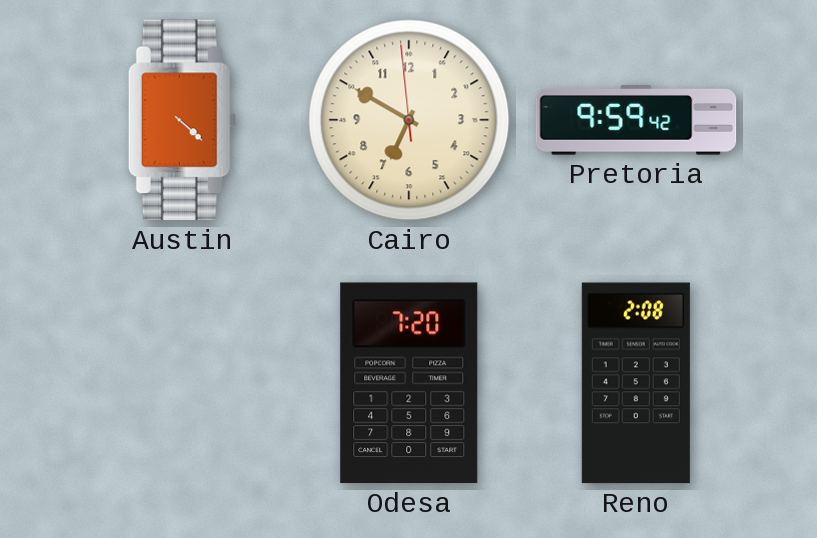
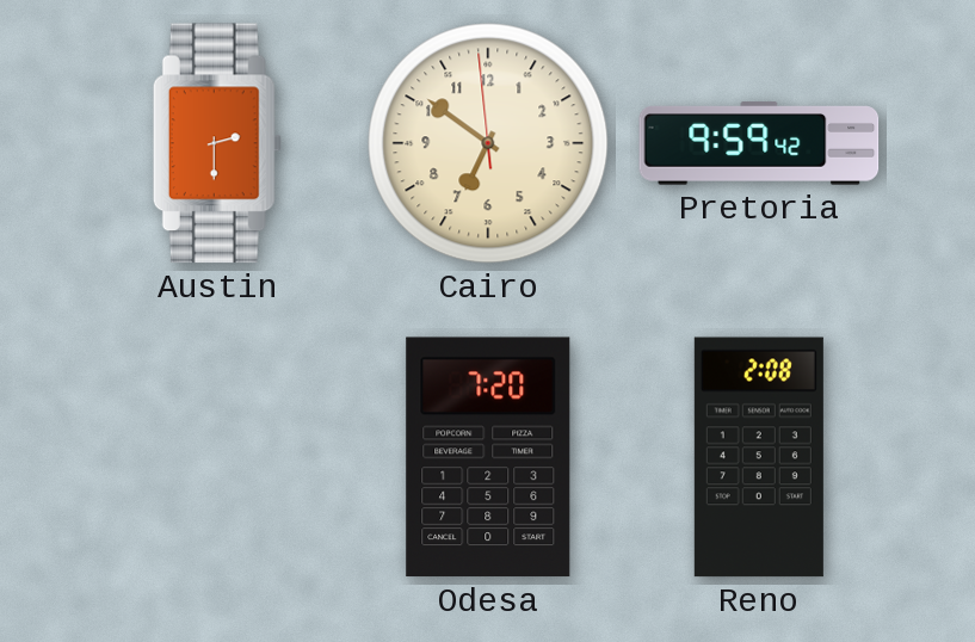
Austin: 4:22 -> 2:30 (217, 143)
Cairo: 6:49 -> 6:50 (488, 143)
